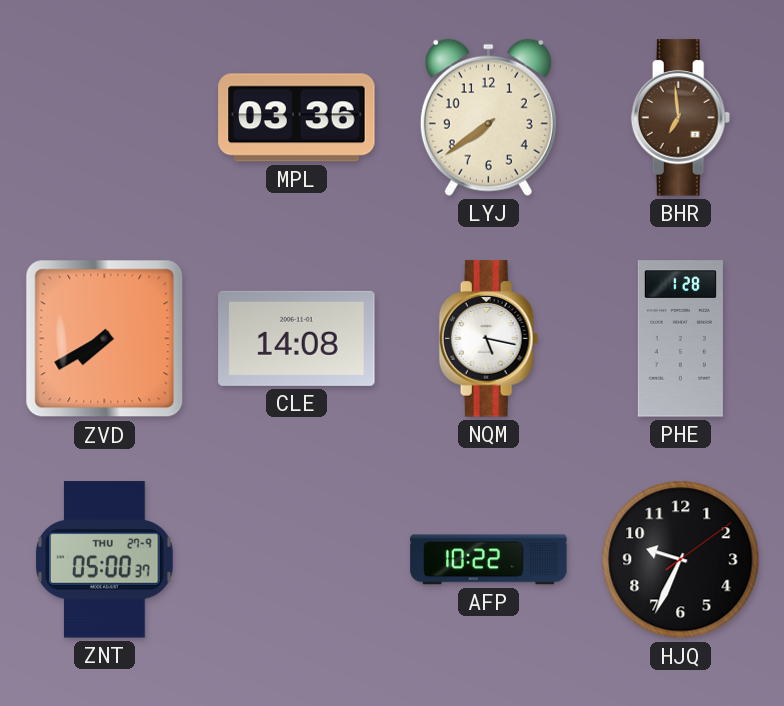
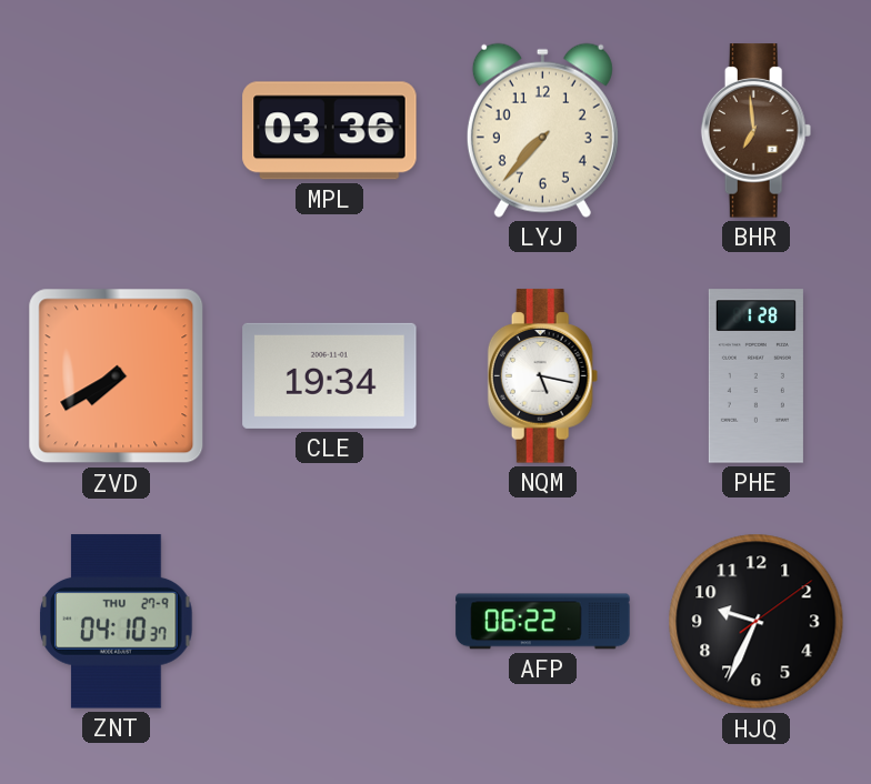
LYJ: 7:39 -> 7:37 (542, 130)
CLE: 14:08 -> 19:34 (330, 375)
ZNT: 05:00 -> 04:10 (117, 622)
AFP: 10:22 -> 06:22 (543, 622)
